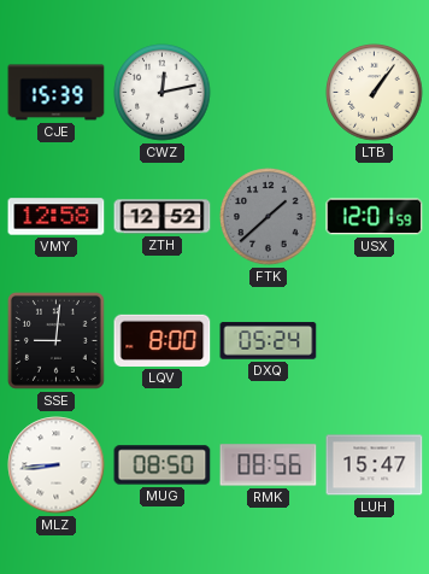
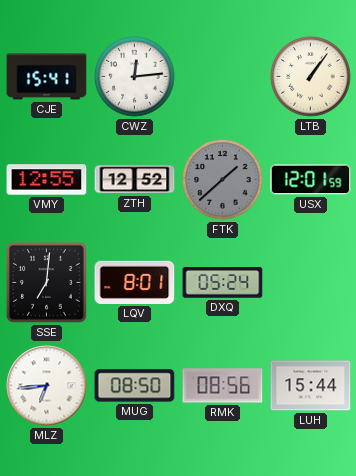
CJE: 15:39 -> 15:41 (47, 77)
CWZ: 12:13 -> 12:14 (135, 77)
VMY: 12:58 -> 12:55 (47, 180)
SSE: 9:01 -> 7:01 (46, 282)
LQV: 8:00 -> 8:01 (135, 282)
MLZ: 8:44 -> 6:44 (47, 386)
LUH: 15:47 -> 15:44 (311, 386)
